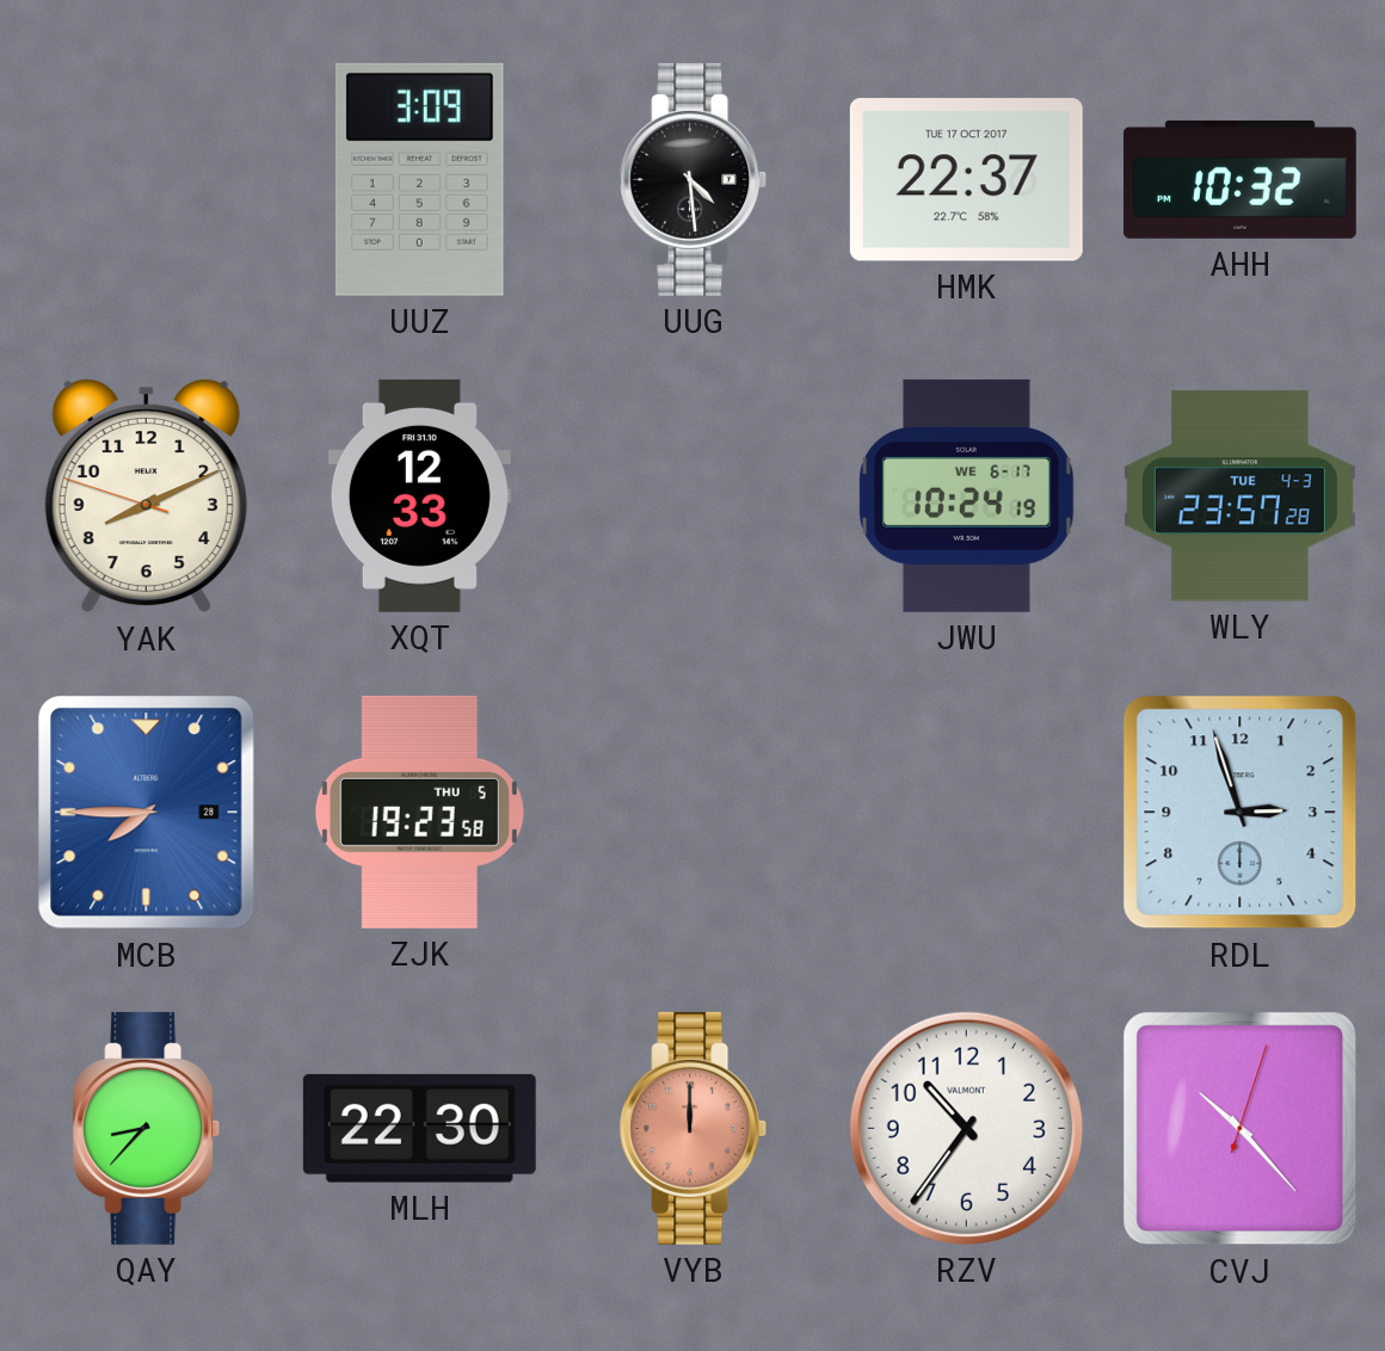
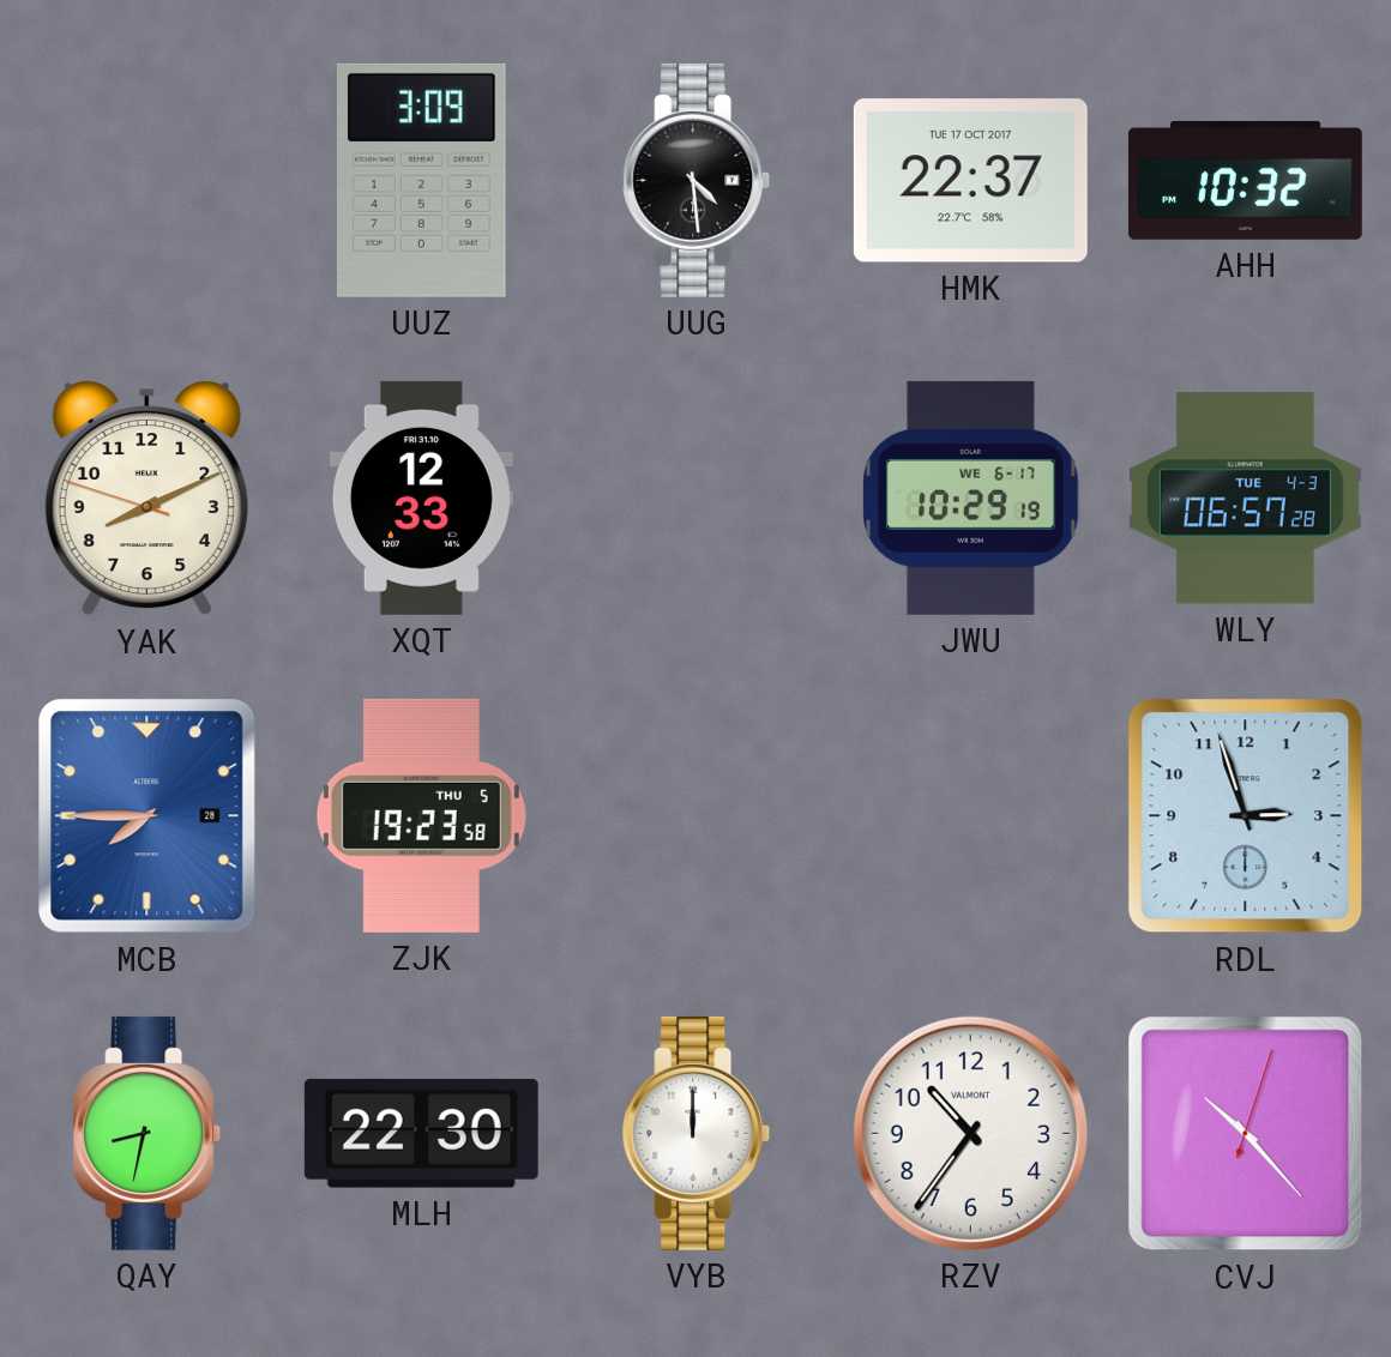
JWU: 10:24 -> 10:29 (971, 497)
WLY: 23:57 -> 06:57 (1245, 499)
QAY: 8:37 -> 8:32 (147, 1133)
VYB dial: salmon -> white (697, 1133)
